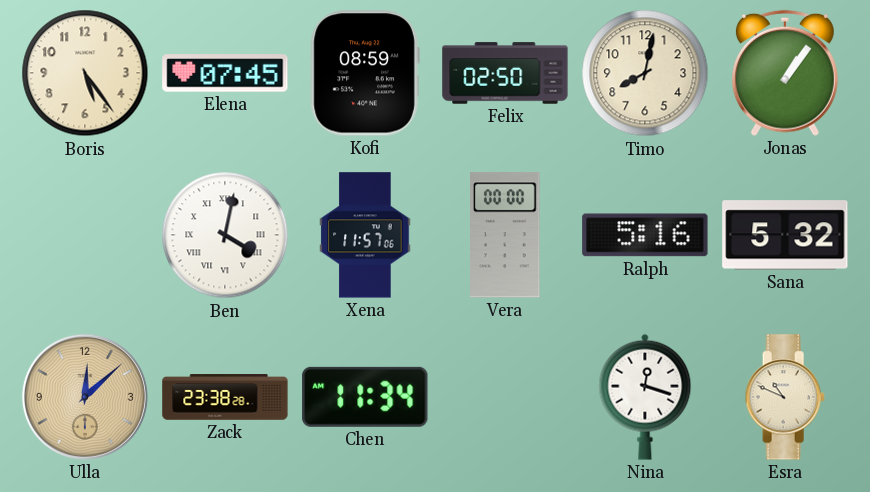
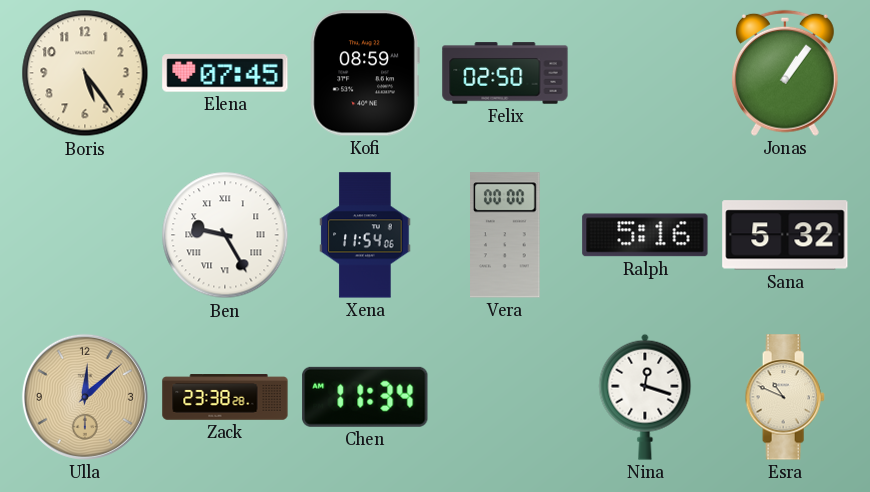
Timo: 8:02 -> none (645, 73)
Ben: 4:02 -> 9:25 (225, 235)
Xena: 11:57 -> 11:54 (365, 235)
